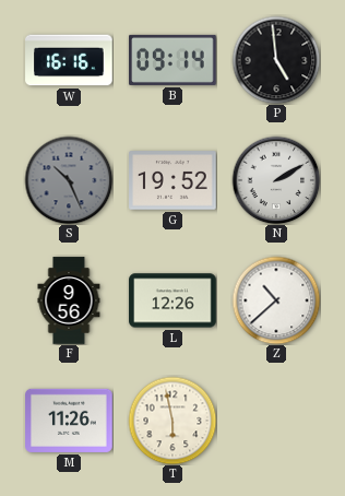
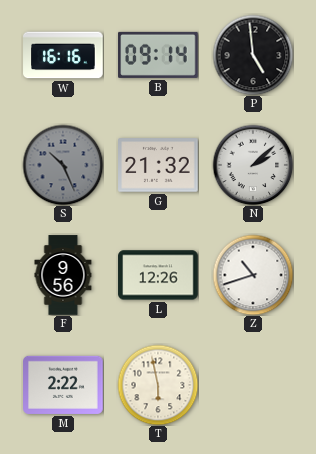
G: 19:52 -> 21:32 (158, 165)
N: 2:10 -> 2:08 (253, 165)
Z: 10:38 -> 10:42 (253, 275)
M: 11:26 -> 2:22 (63, 385)
